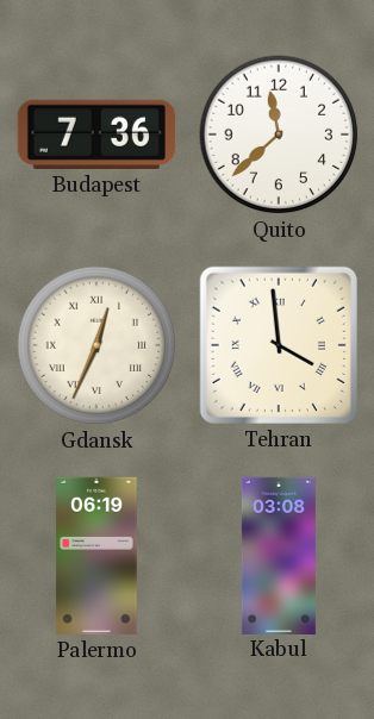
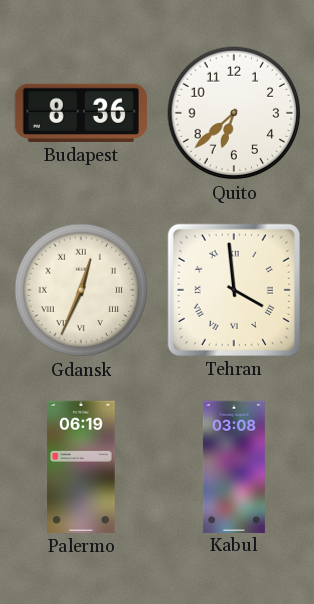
Budapest: 7:36 -> 8:36 (81, 113)
Quito: 11:38 -> 6:38 (234, 113)
